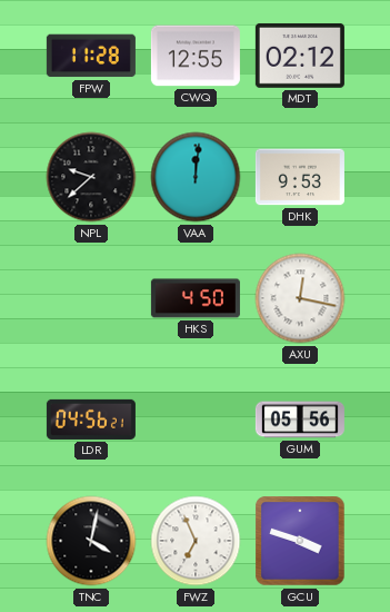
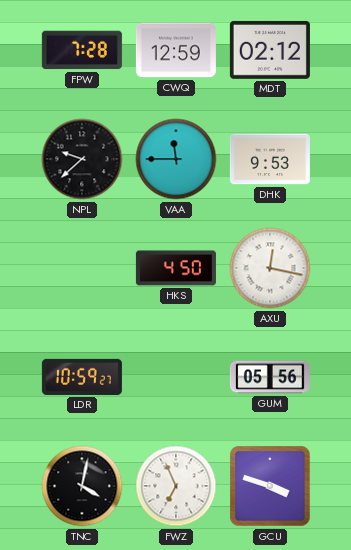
FPW: 11:28 -> 7:28 (82, 50)
CWQ: 12:55 -> 12:59 (176, 50)
VAA: 12:01 -> 11:45 (176, 159)
LDR: 04:56 -> 10:59 (82, 377)
